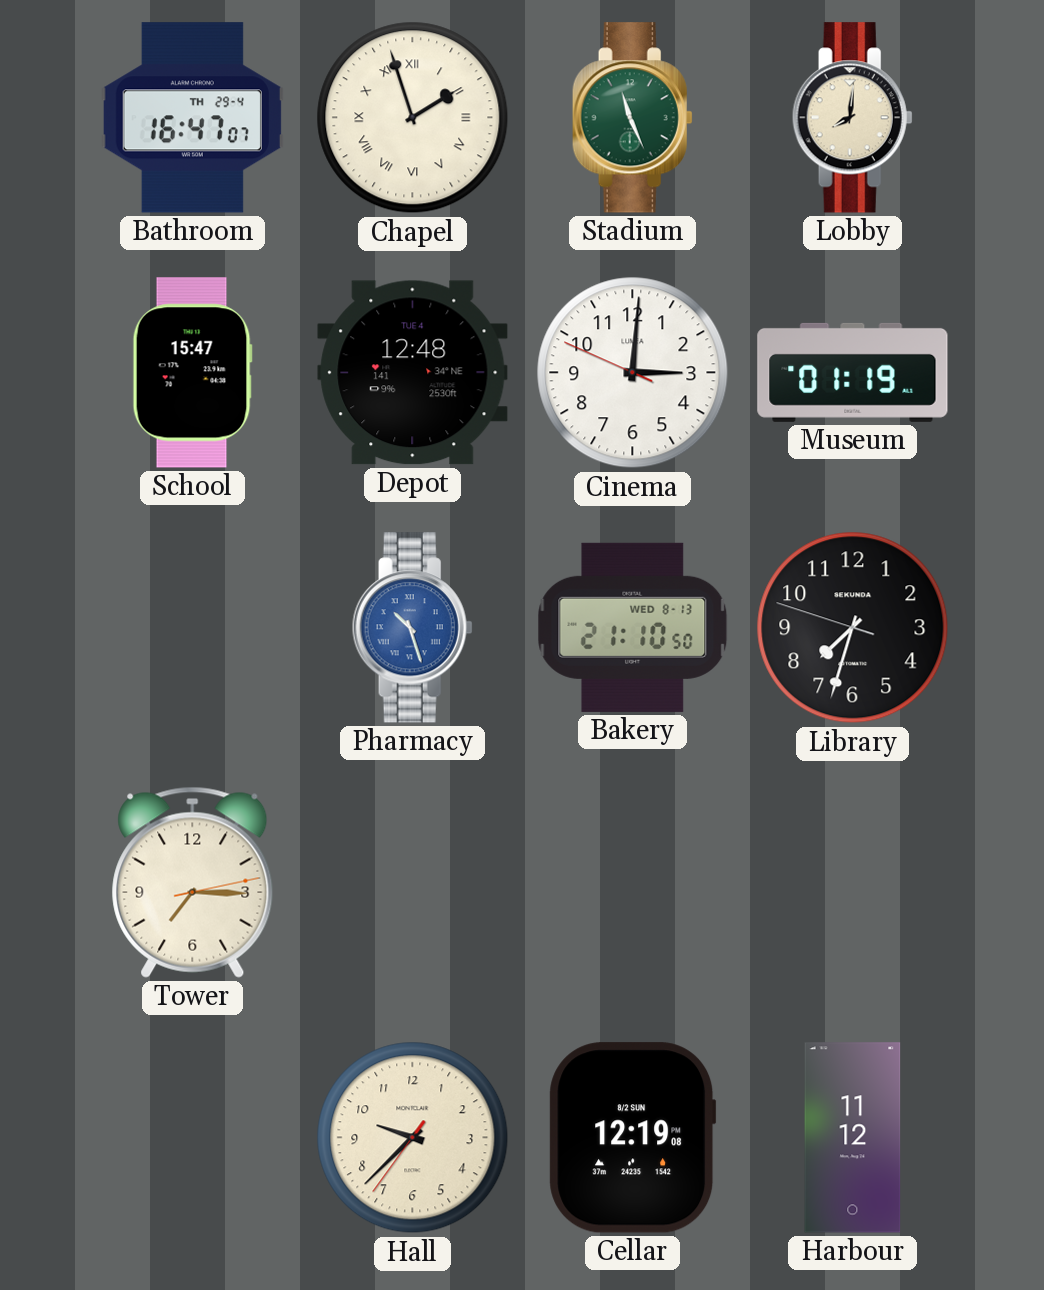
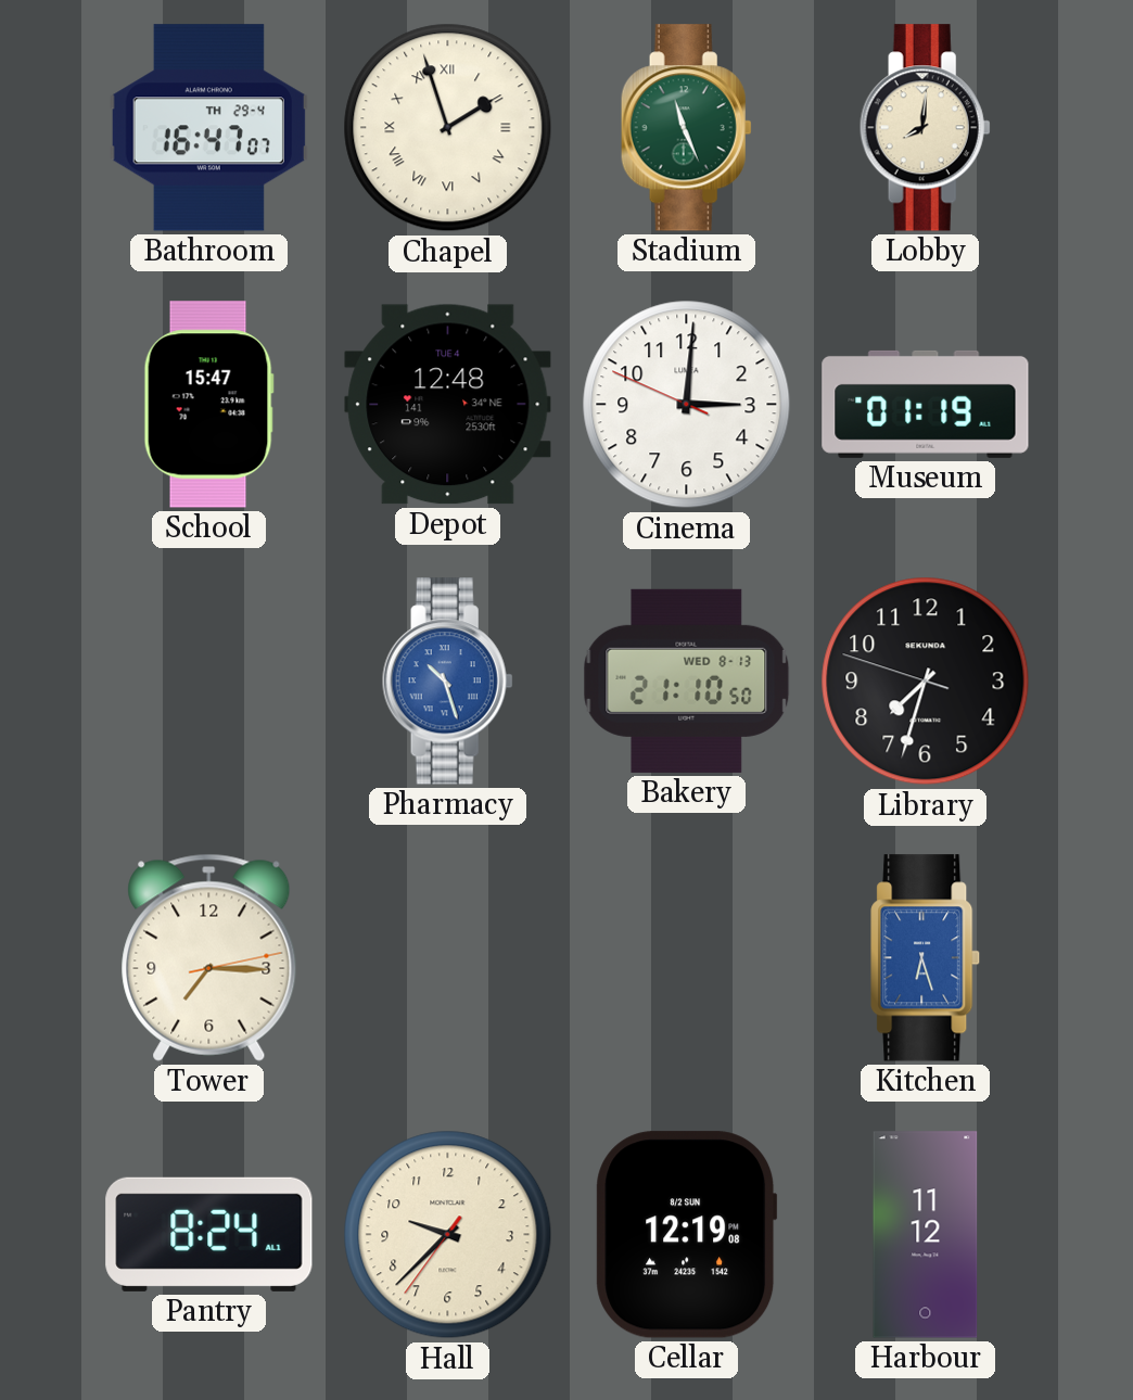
Kitchen: none -> 6:27 (926, 958)
Pantry: none -> 8:24 (209, 1234)
